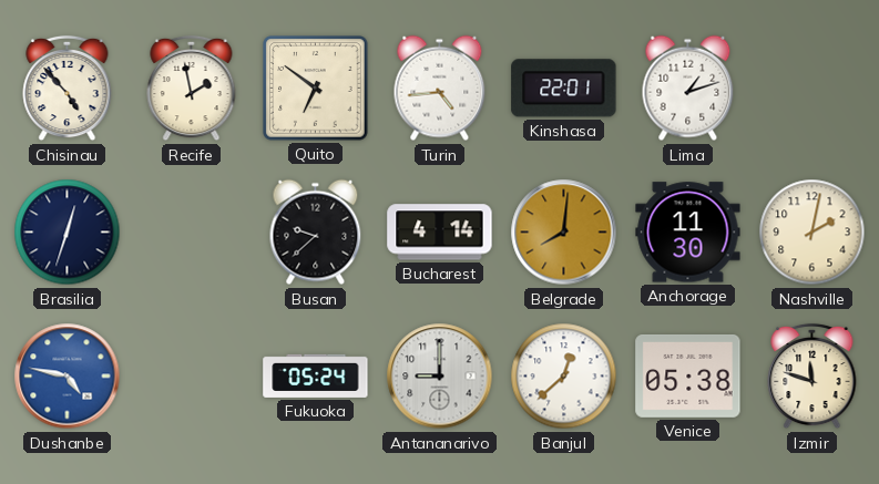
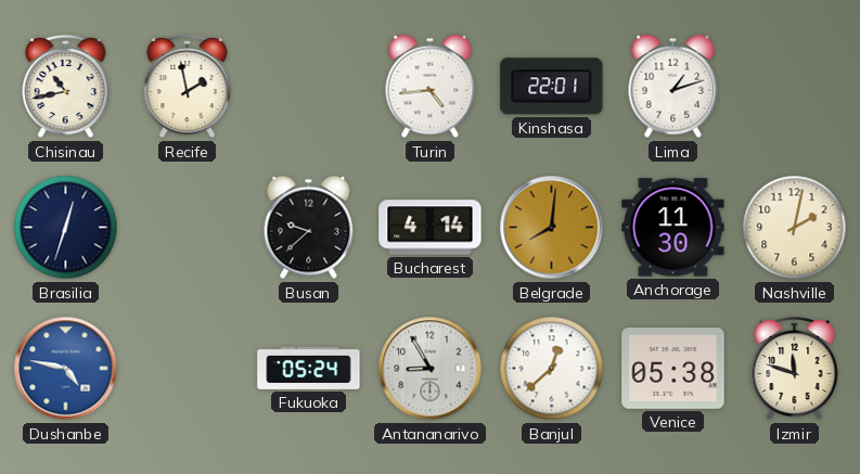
Chisinau: 4:53 -> 10:43 (66, 87)
Quito: 6:51 -> none (316, 89)
Antananarivo: 9:00 -> 8:55 (431, 369)
